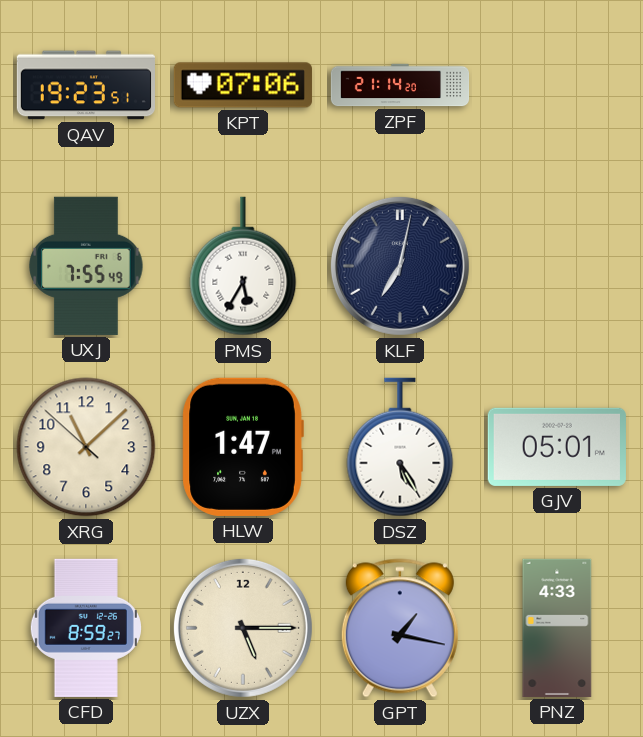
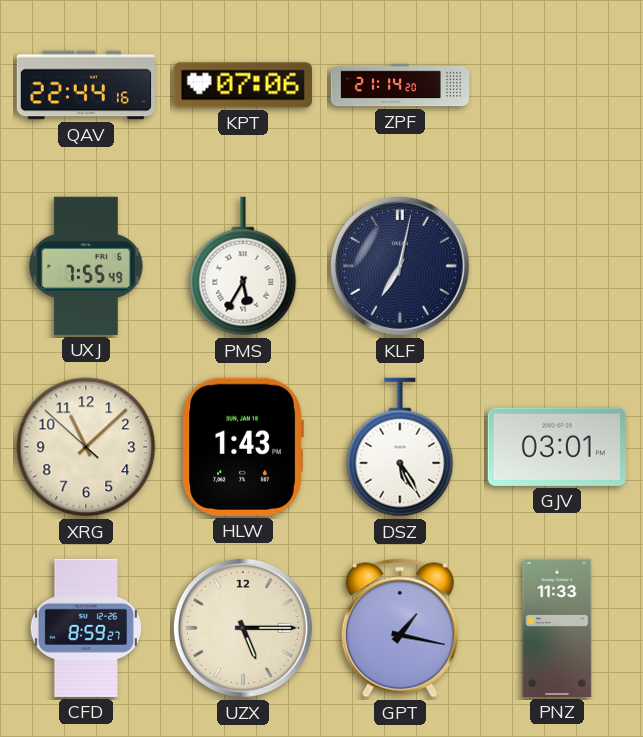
QAV: 19:23 -> 22:44 (85, 85)
HLW: 1:47 -> 1:43 (243, 447)
GJV: 05:01 -> 03:01 (557, 447)
PNZ: 4:33 -> 11:33 (557, 628)
